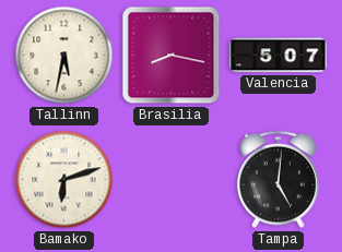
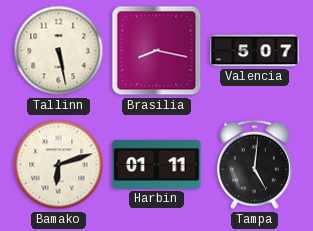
Tallinn: 5:32 -> 5:28 (59, 51)
Harbin: none -> 01:11 (157, 165)
